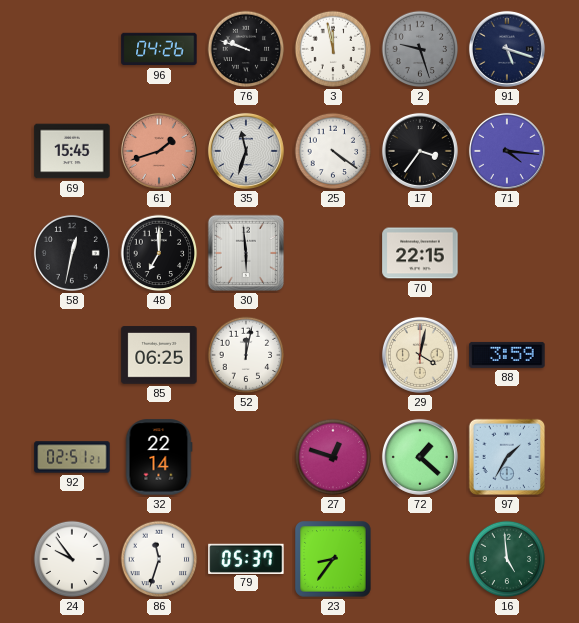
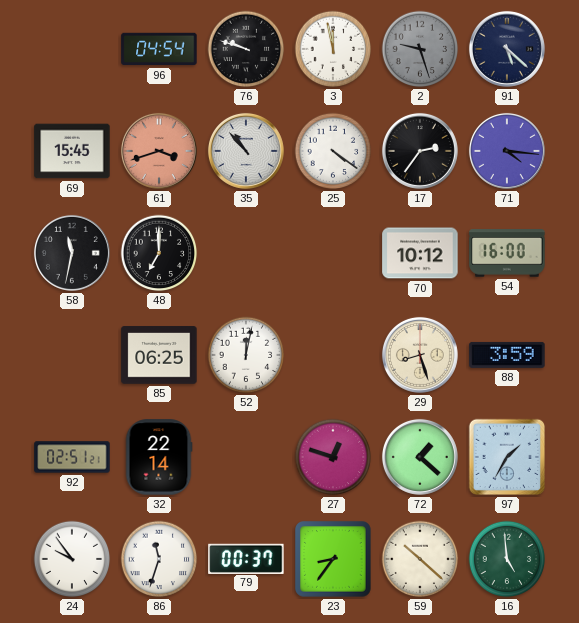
96: 04:26 -> 04:54 (159, 49)
91: 5:18 -> 5:22 (507, 49)
61: 1:42 -> 3:42 (159, 151)
35: 11:33 -> 10:53 (246, 151)
17: 3:36 -> 2:36 (420, 151)
58: 12:32 -> 11:32 (72, 253)
30: 5:59 -> none (246, 253)
70: 22:15 -> 10:12 (420, 253)
54: none -> 16:00 (507, 253)
29: 4:02 -> 8:27 (420, 355)
79: 05:37 -> 00:37 (246, 558)
59: none -> 10:22 (420, 559)
